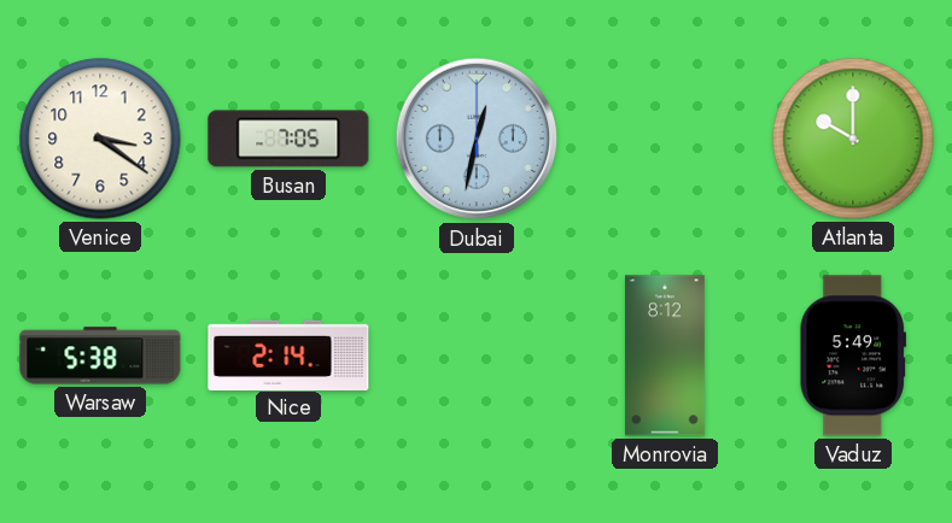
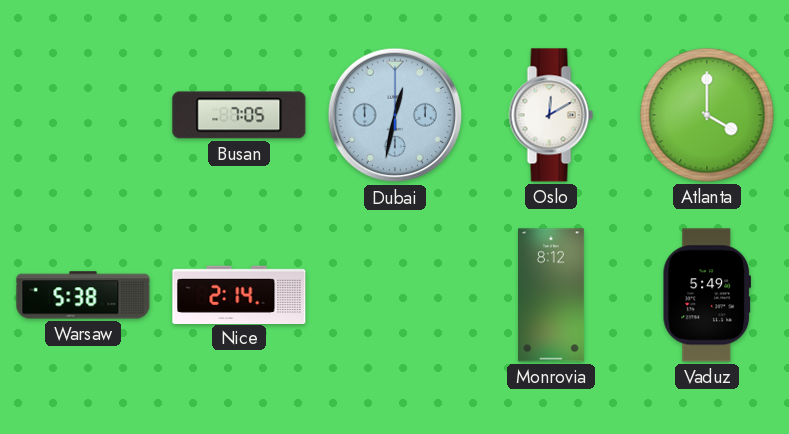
Venice: 3:21 -> none (100, 139)
Oslo: none -> 12:10 (551, 115)
Atlanta: 10:00 -> 4:00 (707, 115)
